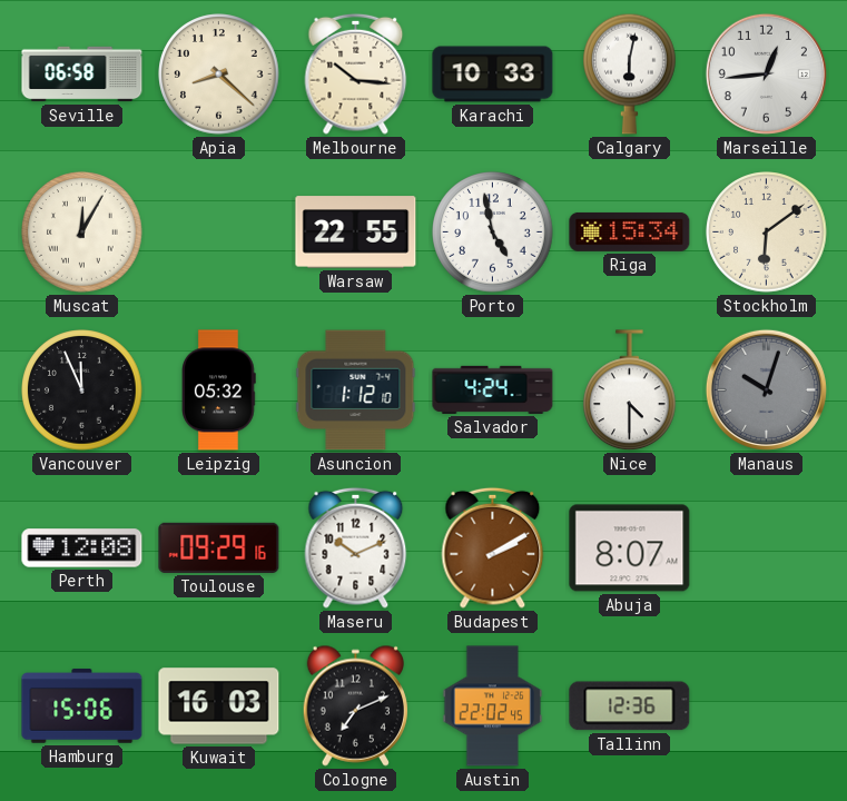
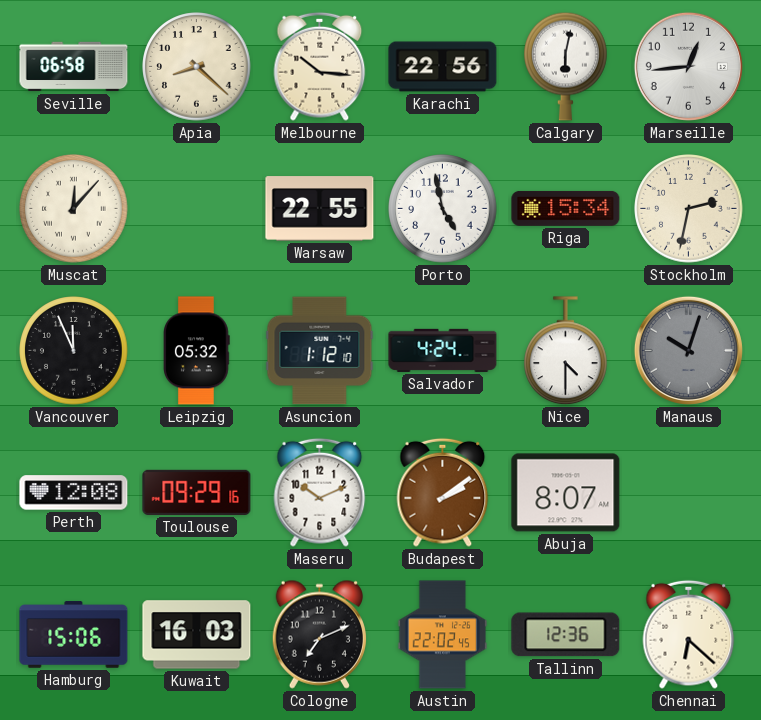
Karachi: 10:33 -> 22:56 (443, 67)
Muscat: 12:05 -> 12:07 (74, 209)
Stockholm: 6:09 -> 2:32 (689, 209)
Budapest: 2:10 -> 2:09 (443, 492)
Chennai: none -> 6:22 (689, 634)
